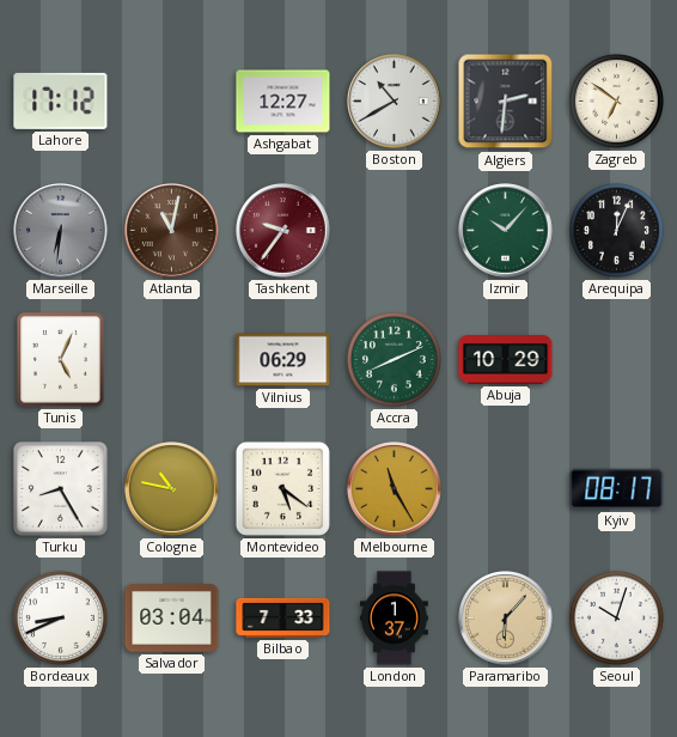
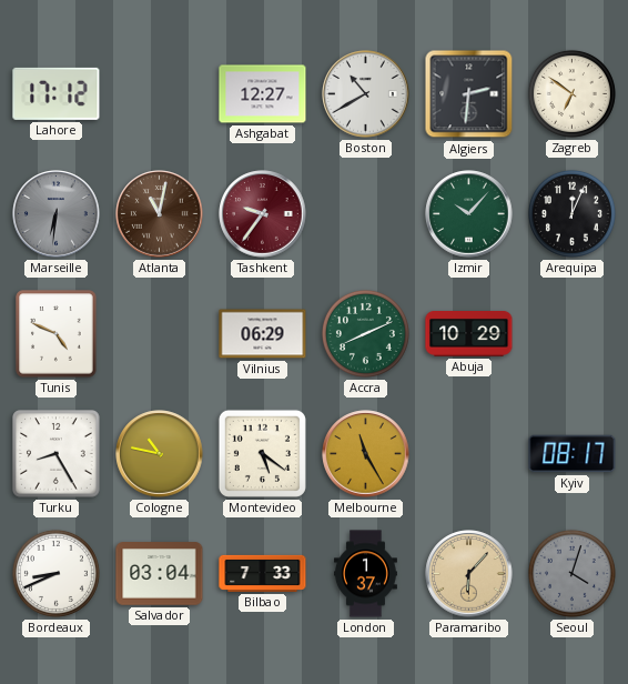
Tunis: 5:04 -> 4:49 (57, 334)
Seoul: 10:03 -> 4:03 (571, 573)
Seoul dial: white -> grey (571, 573)
